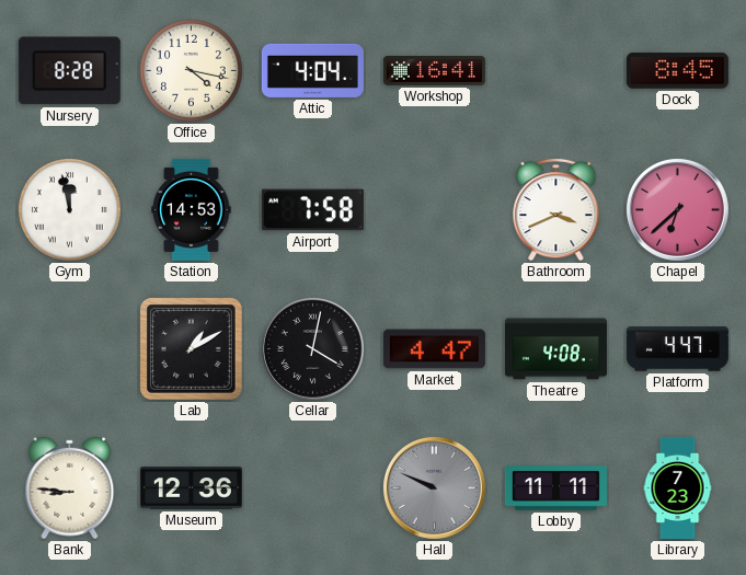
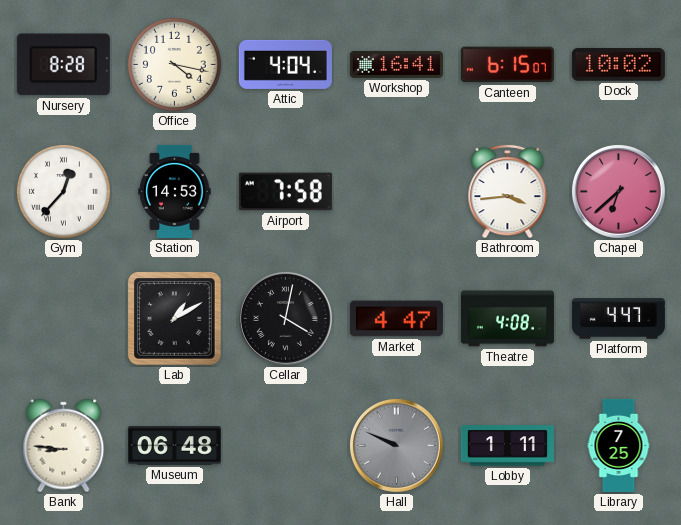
Canteen: none -> 6:15 (507, 65)
Dock: 8:45 -> 10:02 (618, 65)
Gym: 11:58 -> 12:37 (64, 192)
Bathroom: 3:41 -> 3:44 (508, 191)
Museum: 12:36 -> 06:48 (174, 446)
Lobby: 11:11 -> 1:11 (507, 446)
Library: 7:23 -> 7:25 (619, 445)
